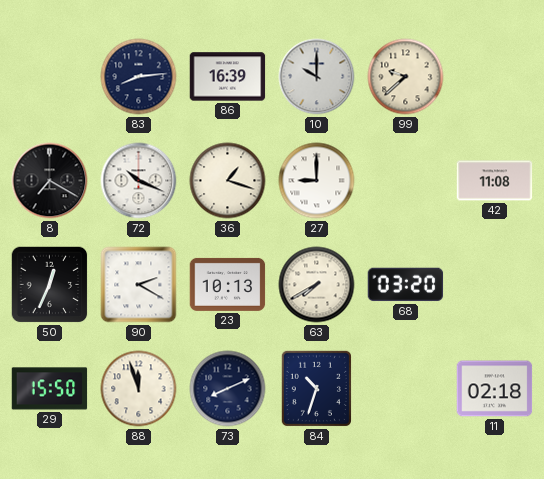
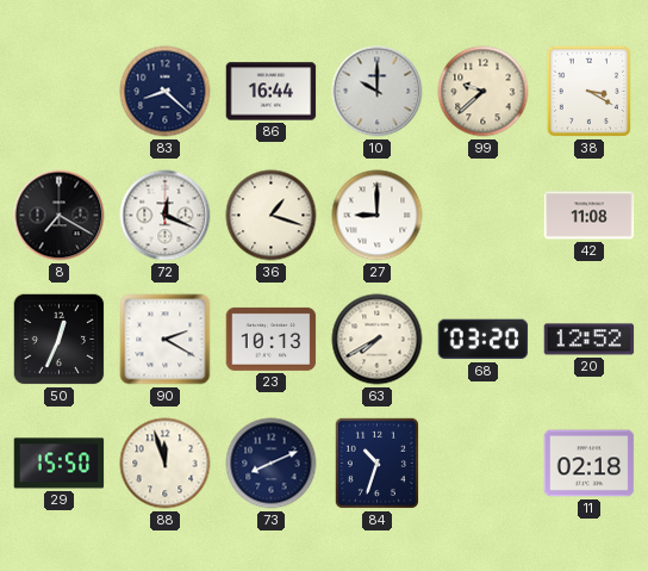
83: 8:14 -> 8:22 (166, 92)
86: 16:39 -> 16:44 (272, 92)
38: none -> 3:20 (588, 91)
72: 10:19 -> 12:19 (166, 216)
20: none -> 12:52 (590, 340)
